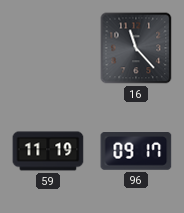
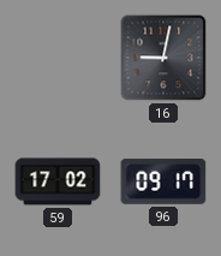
16: 11:23 -> 9:02 (163, 58)
59: 11:19 -> 17:02 (58, 181)
